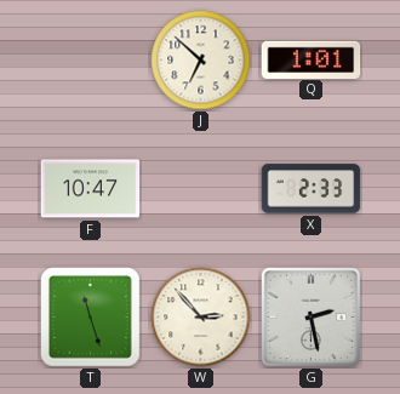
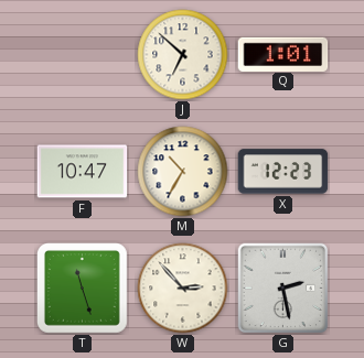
M: none -> 10:35 (183, 172)
X: 2:33 -> 12:23 (283, 172)
